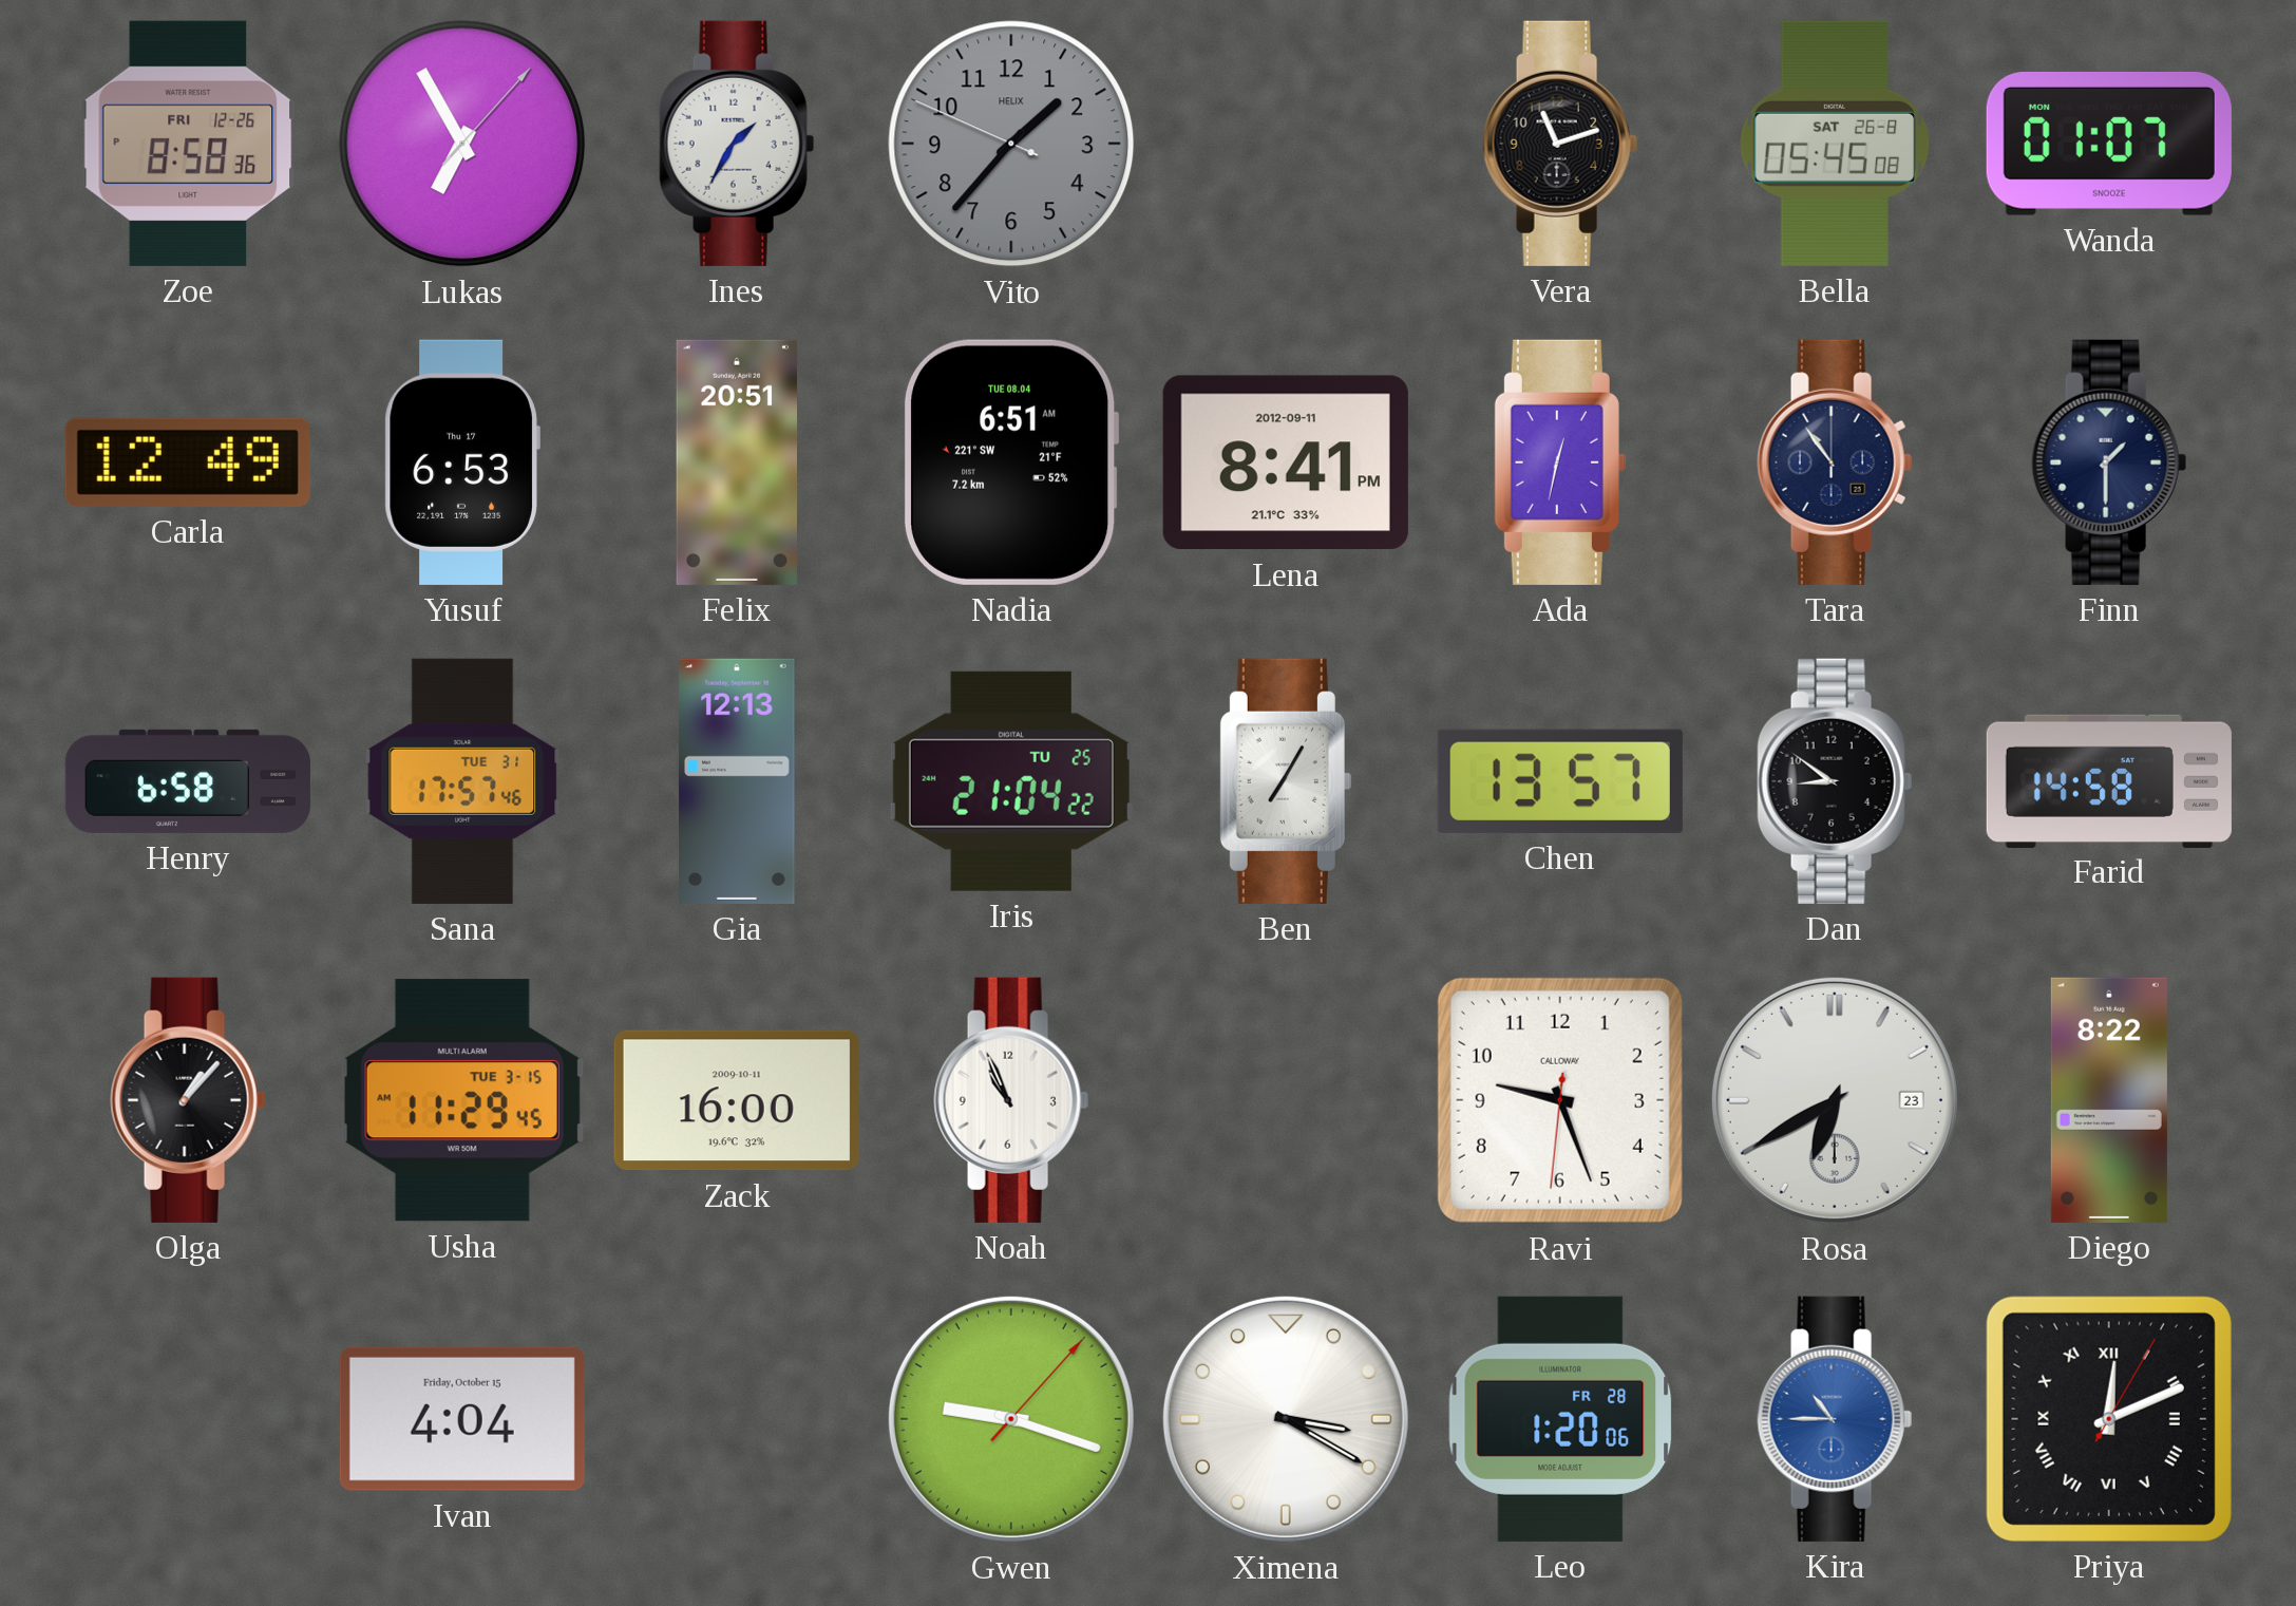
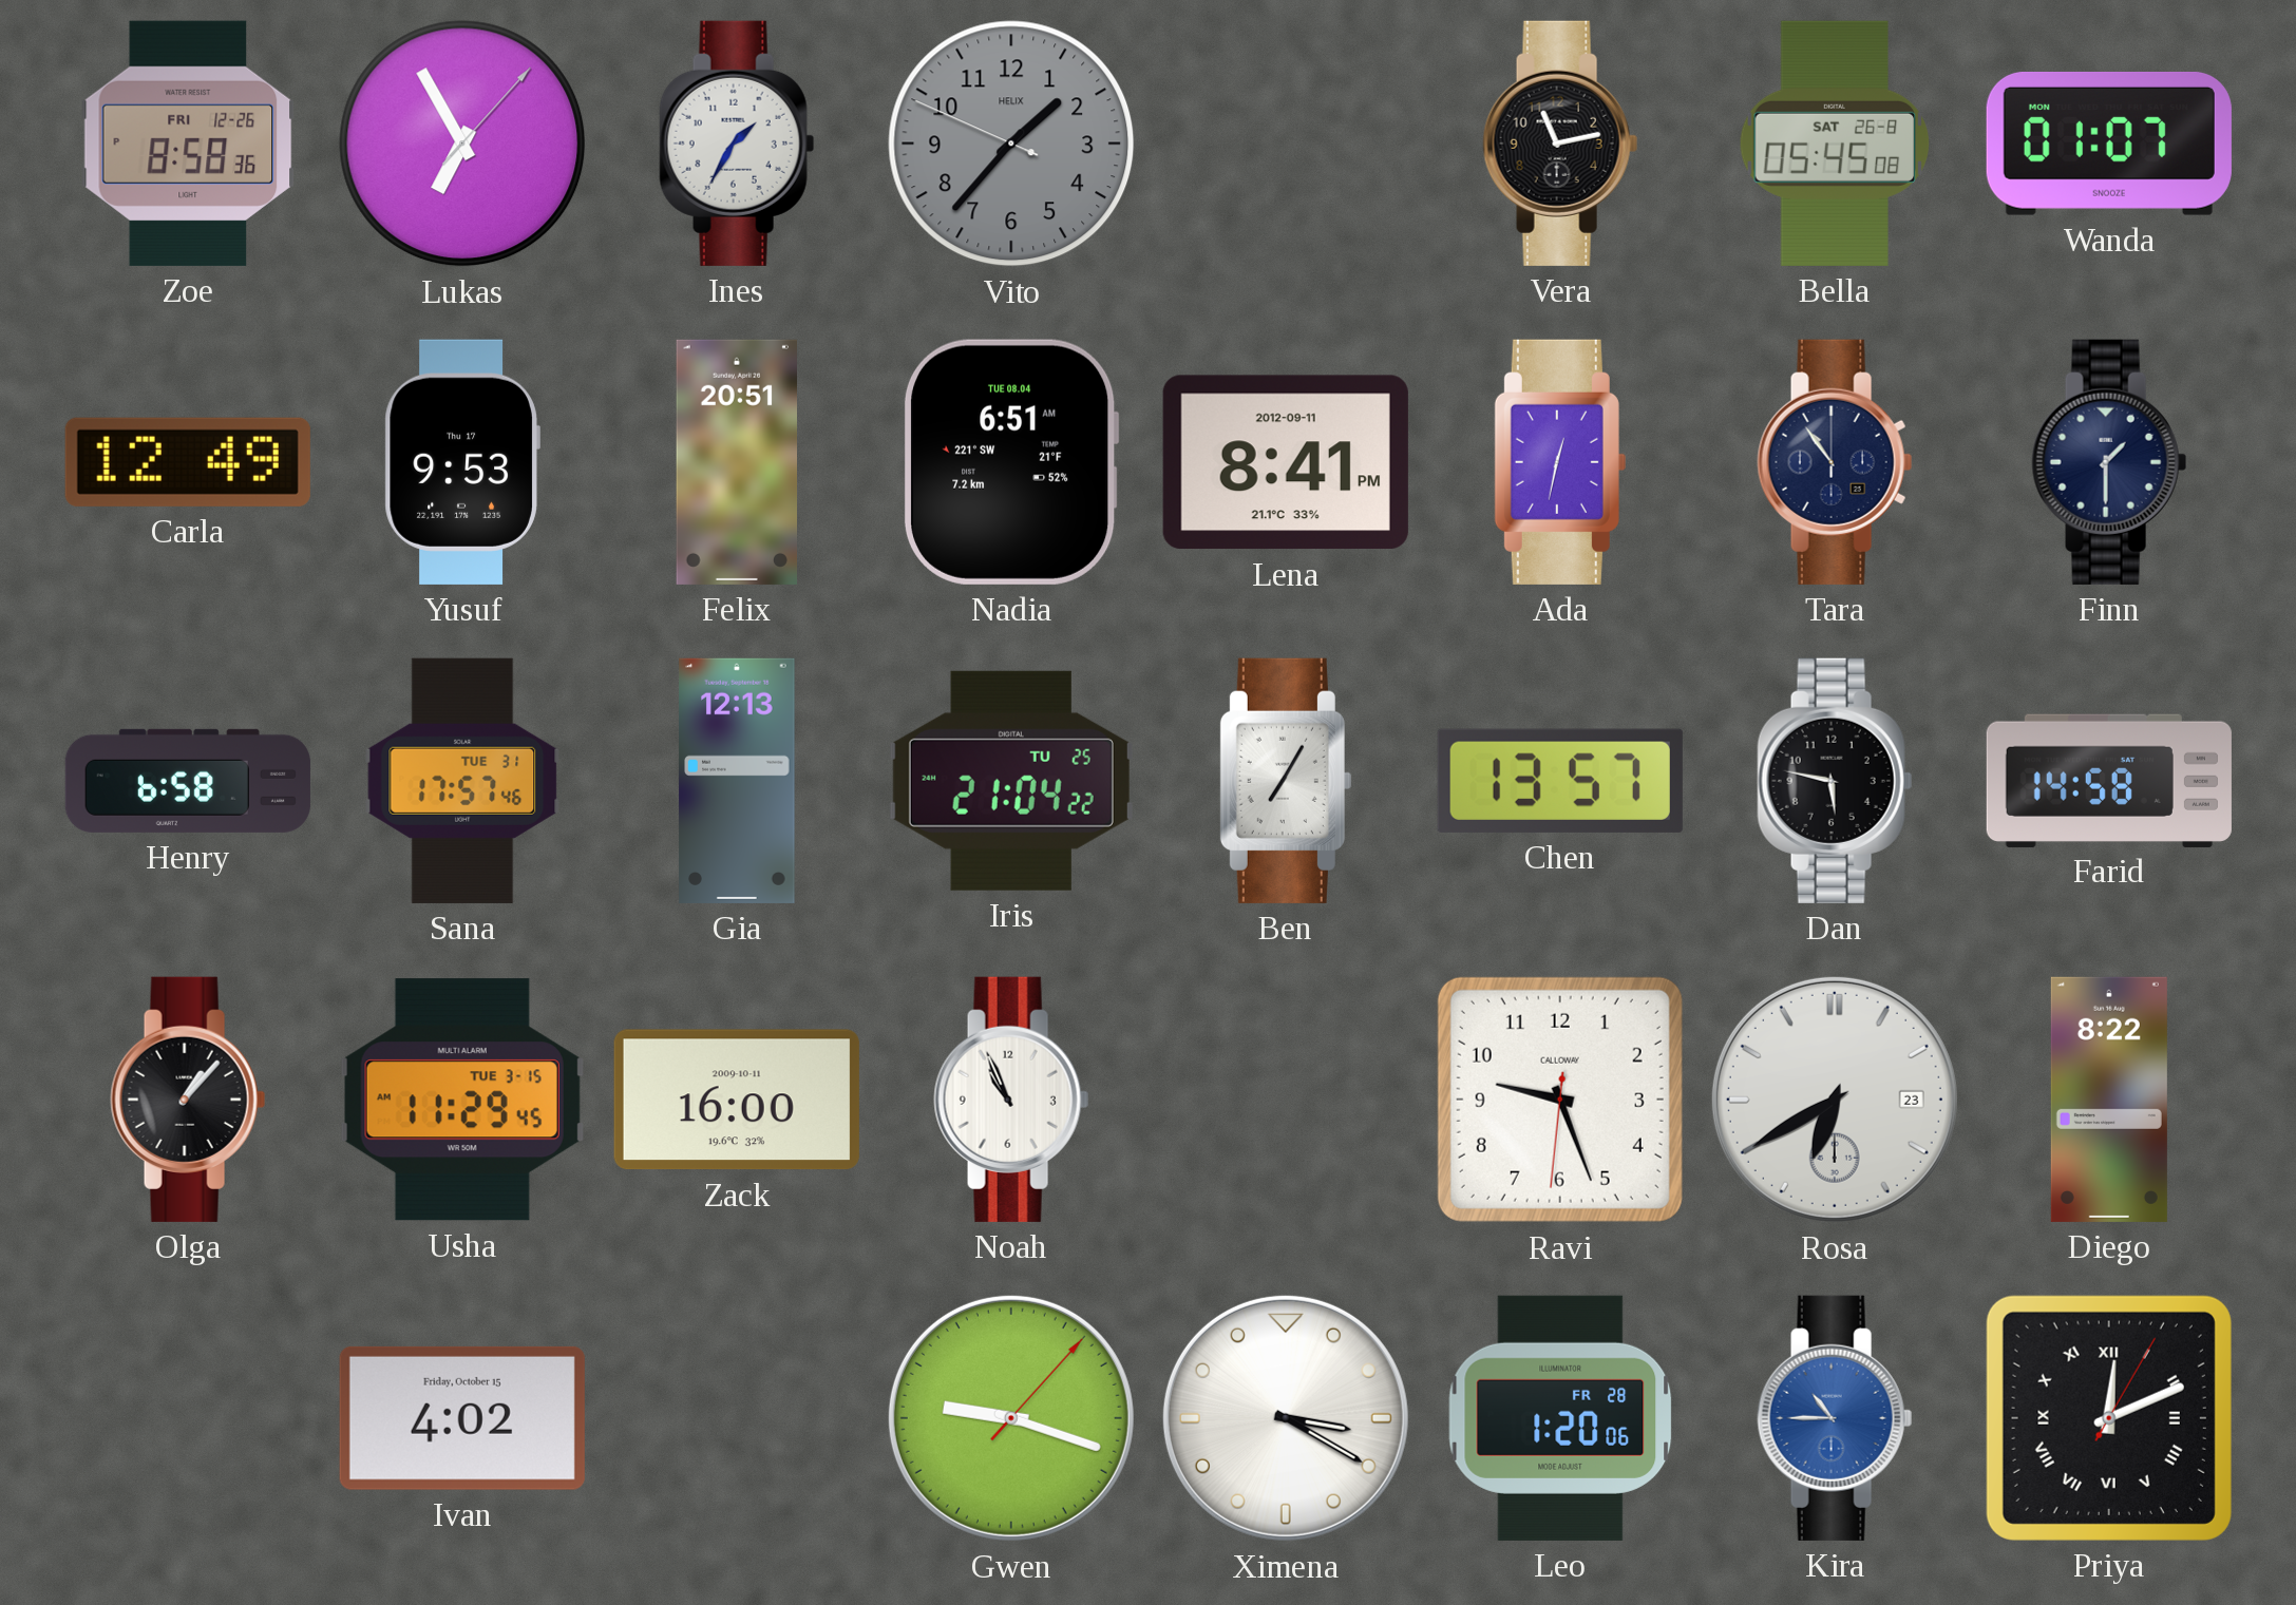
Vera: 11:12 -> 11:13 (1560, 144)
Yusuf: 6:53 -> 9:53 (462, 462)
Dan: 8:51 -> 5:47 (1835, 781)
Ivan: 4:04 -> 4:02 (462, 1418)
